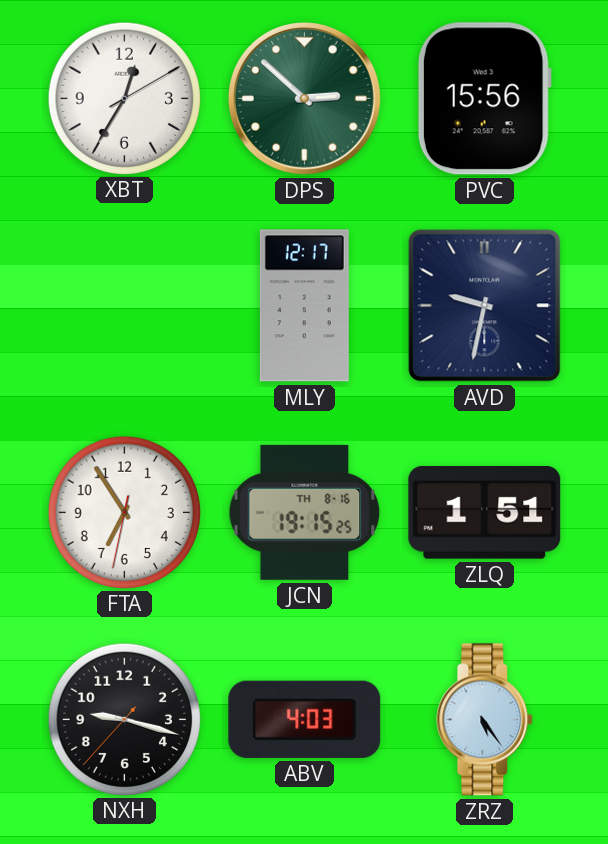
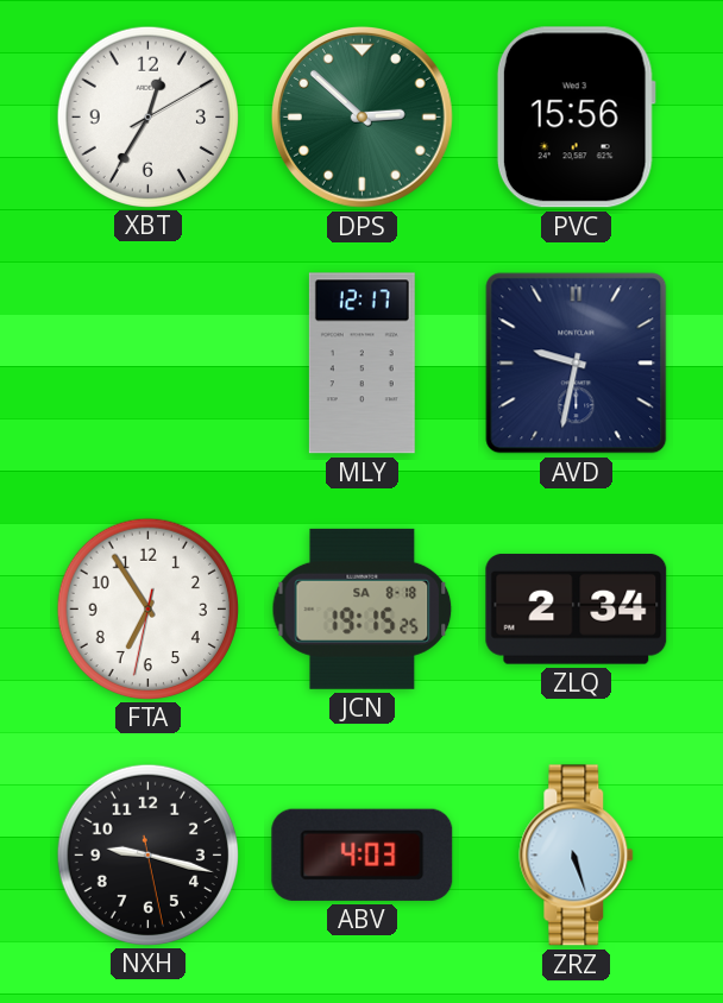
JCN date: TH 8-16 -> SA 8-18 (363, 608)
ZLQ: 1:51 -> 2:34 (577, 608)
NXH: 9:17:37 -> 9:17:28 (147, 854)
ZRZ: 5:24 -> 5:27 (577, 856)
